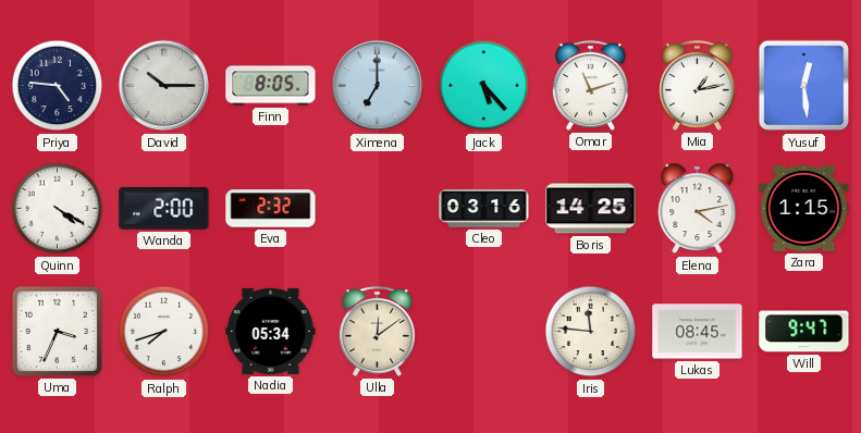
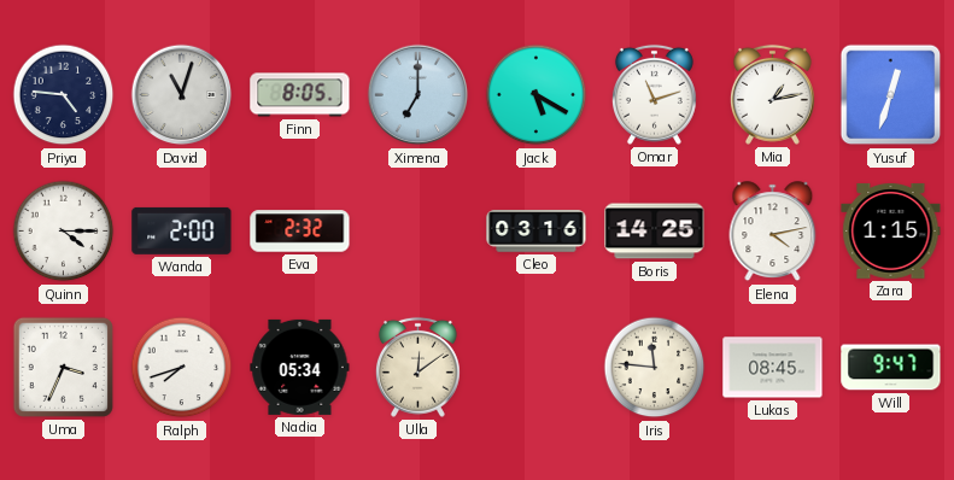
David: 10:15 -> 11:03 (182, 95)
Jack: 5:23 -> 5:20 (537, 95)
Yusuf: 12:29 -> 12:33 (891, 95)
Quinn: 4:20 -> 4:15 (64, 232)
